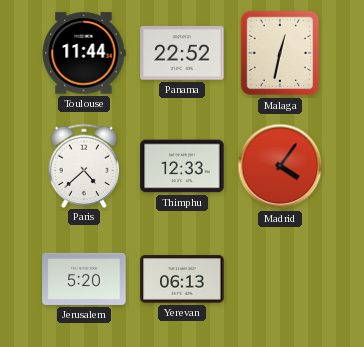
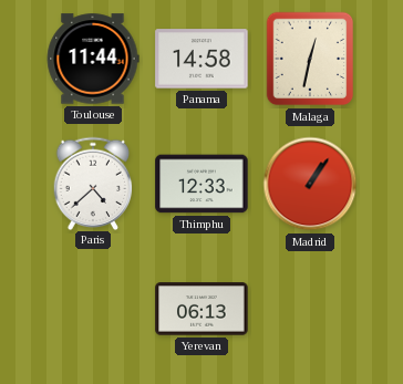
Panama: 22:52 -> 14:58 (201, 59)
Madrid: 4:06 -> 1:06 (310, 184)
Jerusalem: 5:20 -> none (84, 279)
